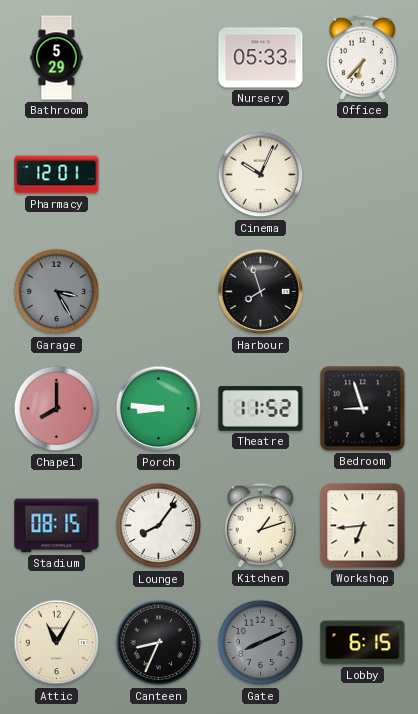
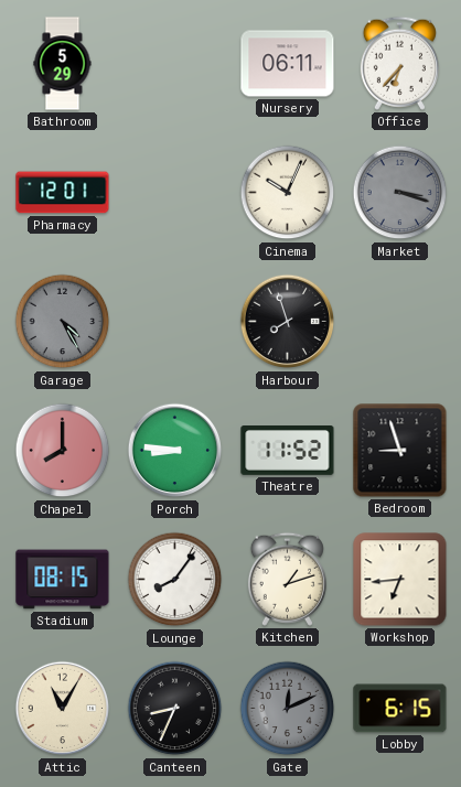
Nursery: 05:33 -> 06:11 (288, 64)
Market: none -> 3:18 (400, 193)
Garage: 3:25 -> 4:25 (63, 322)
Gate: 8:11 -> 12:11 (288, 709)
